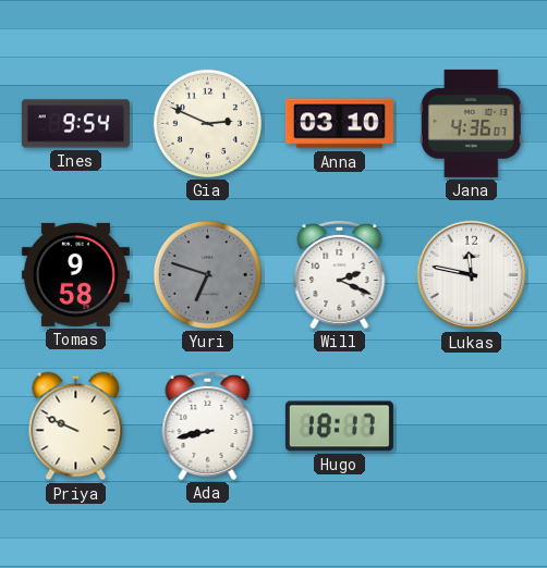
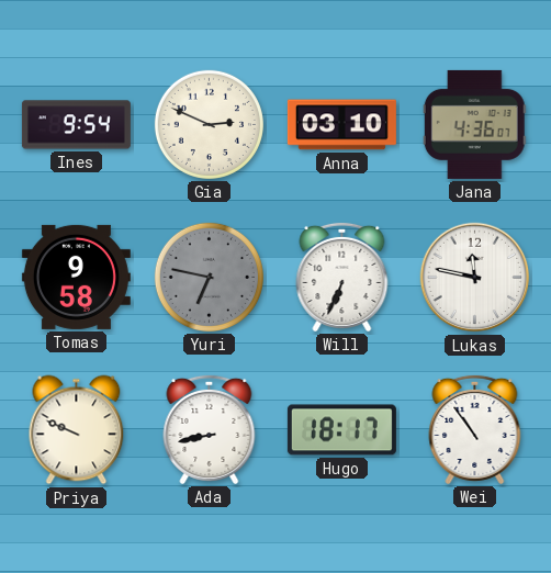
Yuri: 6:48 -> 6:47 (209, 277)
Will: 2:19 -> 6:34 (342, 277)
Wei: none -> 10:54 (475, 429)
